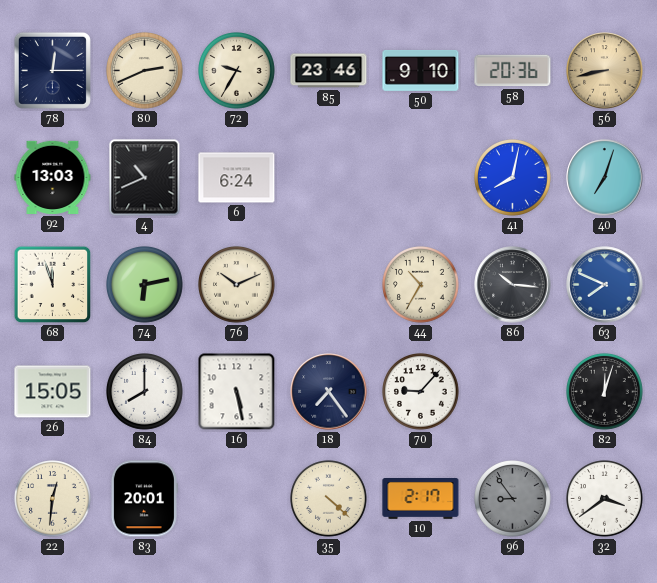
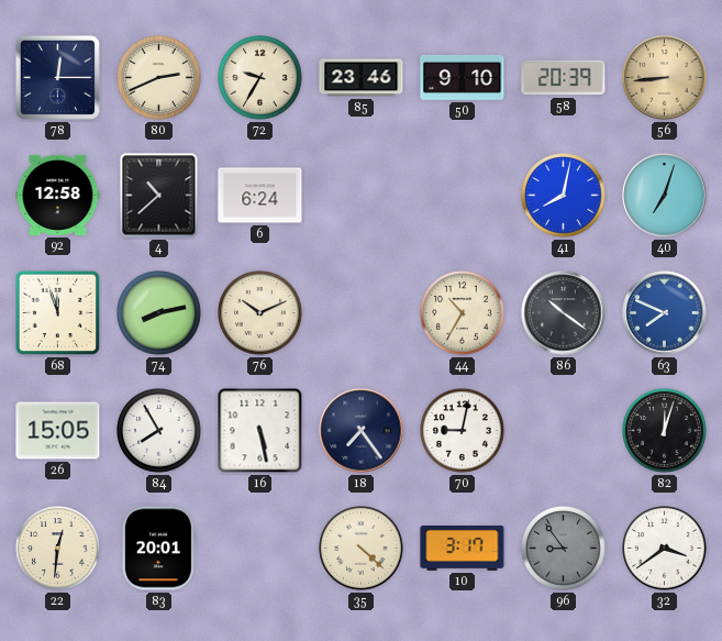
58: 20:36 -> 20:39 (564, 78)
56: 8:43 -> 8:44 (665, 78)
92: 13:03 -> 12:58 (58, 195)
4: 10:41 -> 10:38 (159, 196)
74: 6:13 -> 8:13 (159, 313)
86: 10:16 -> 10:21 (564, 313)
84: 8:00 -> 7:55 (159, 431)
70: 9:07 -> 9:02 (463, 431)
10: 2:17 -> 3:17 (463, 549)
